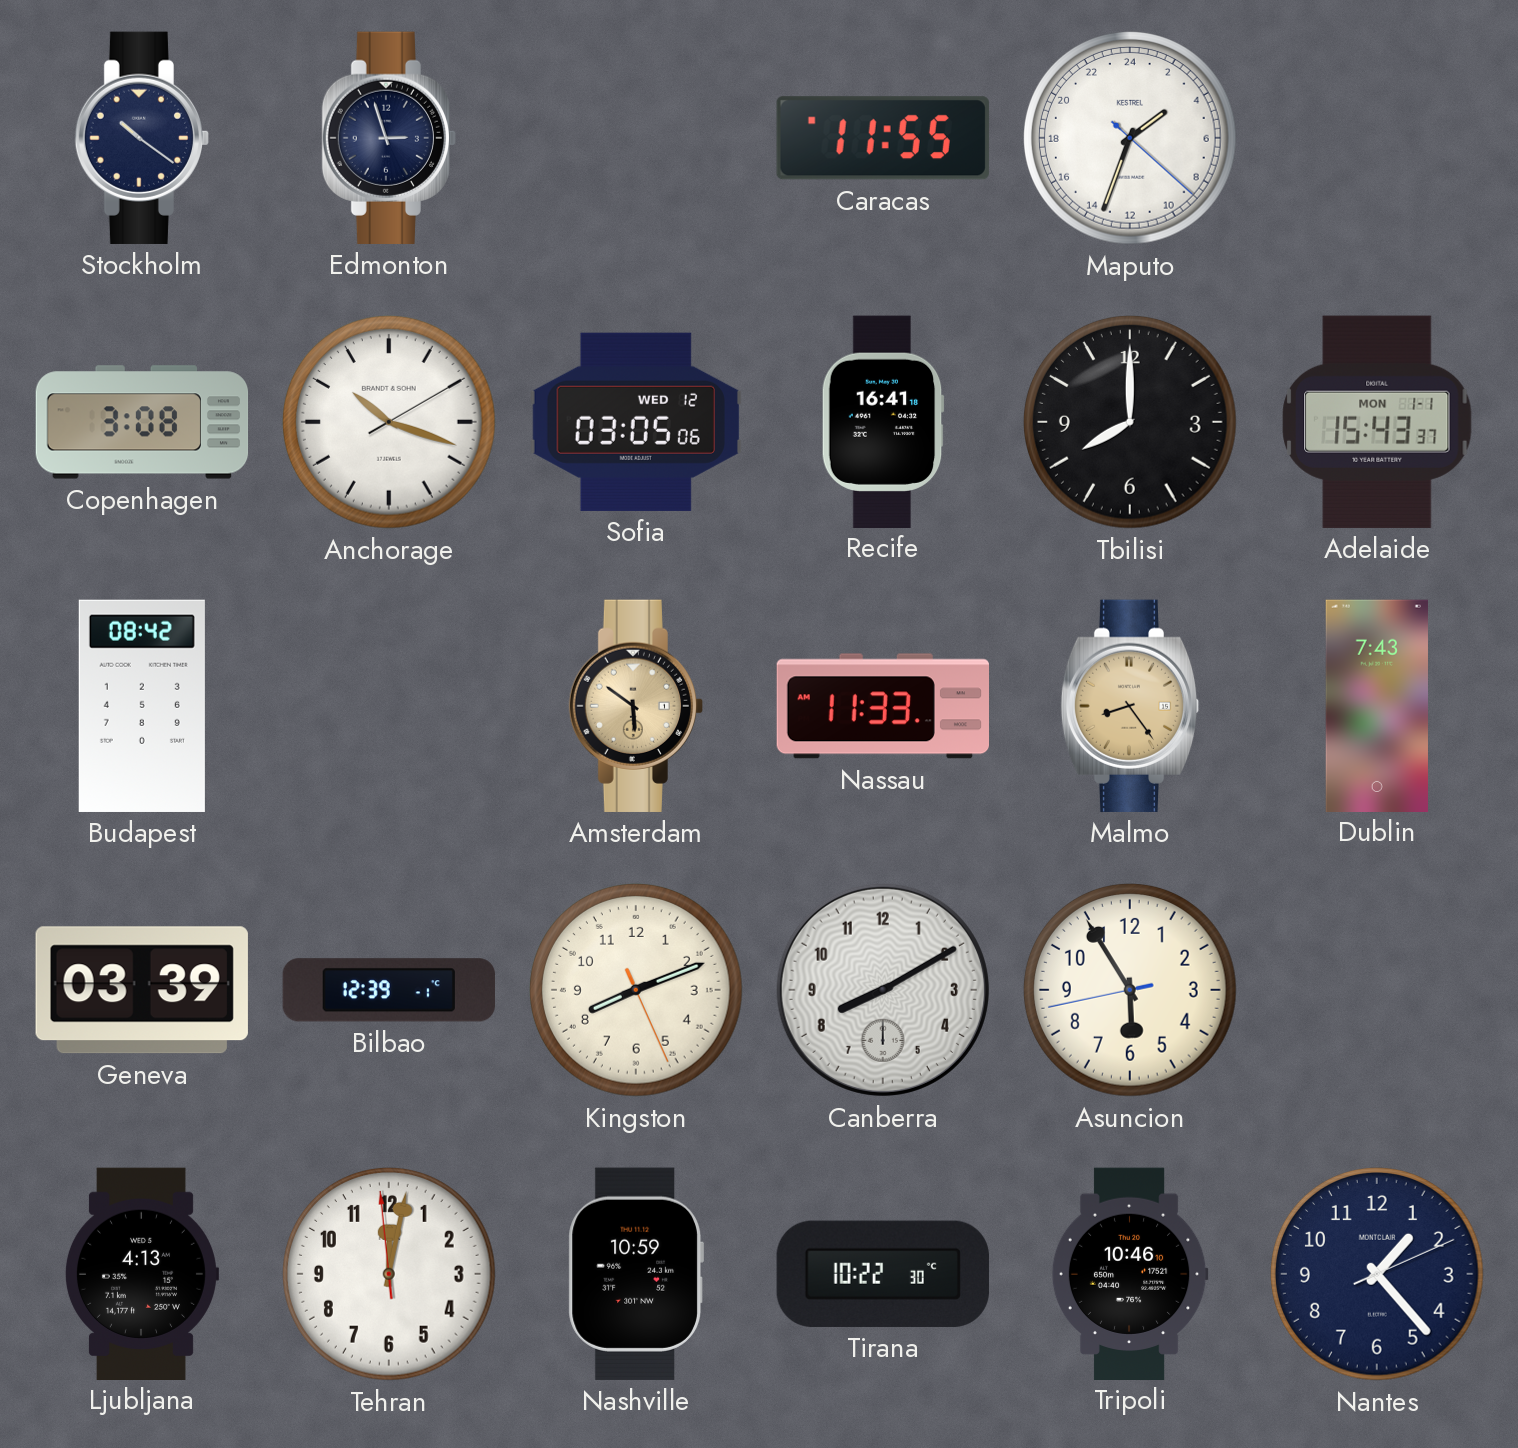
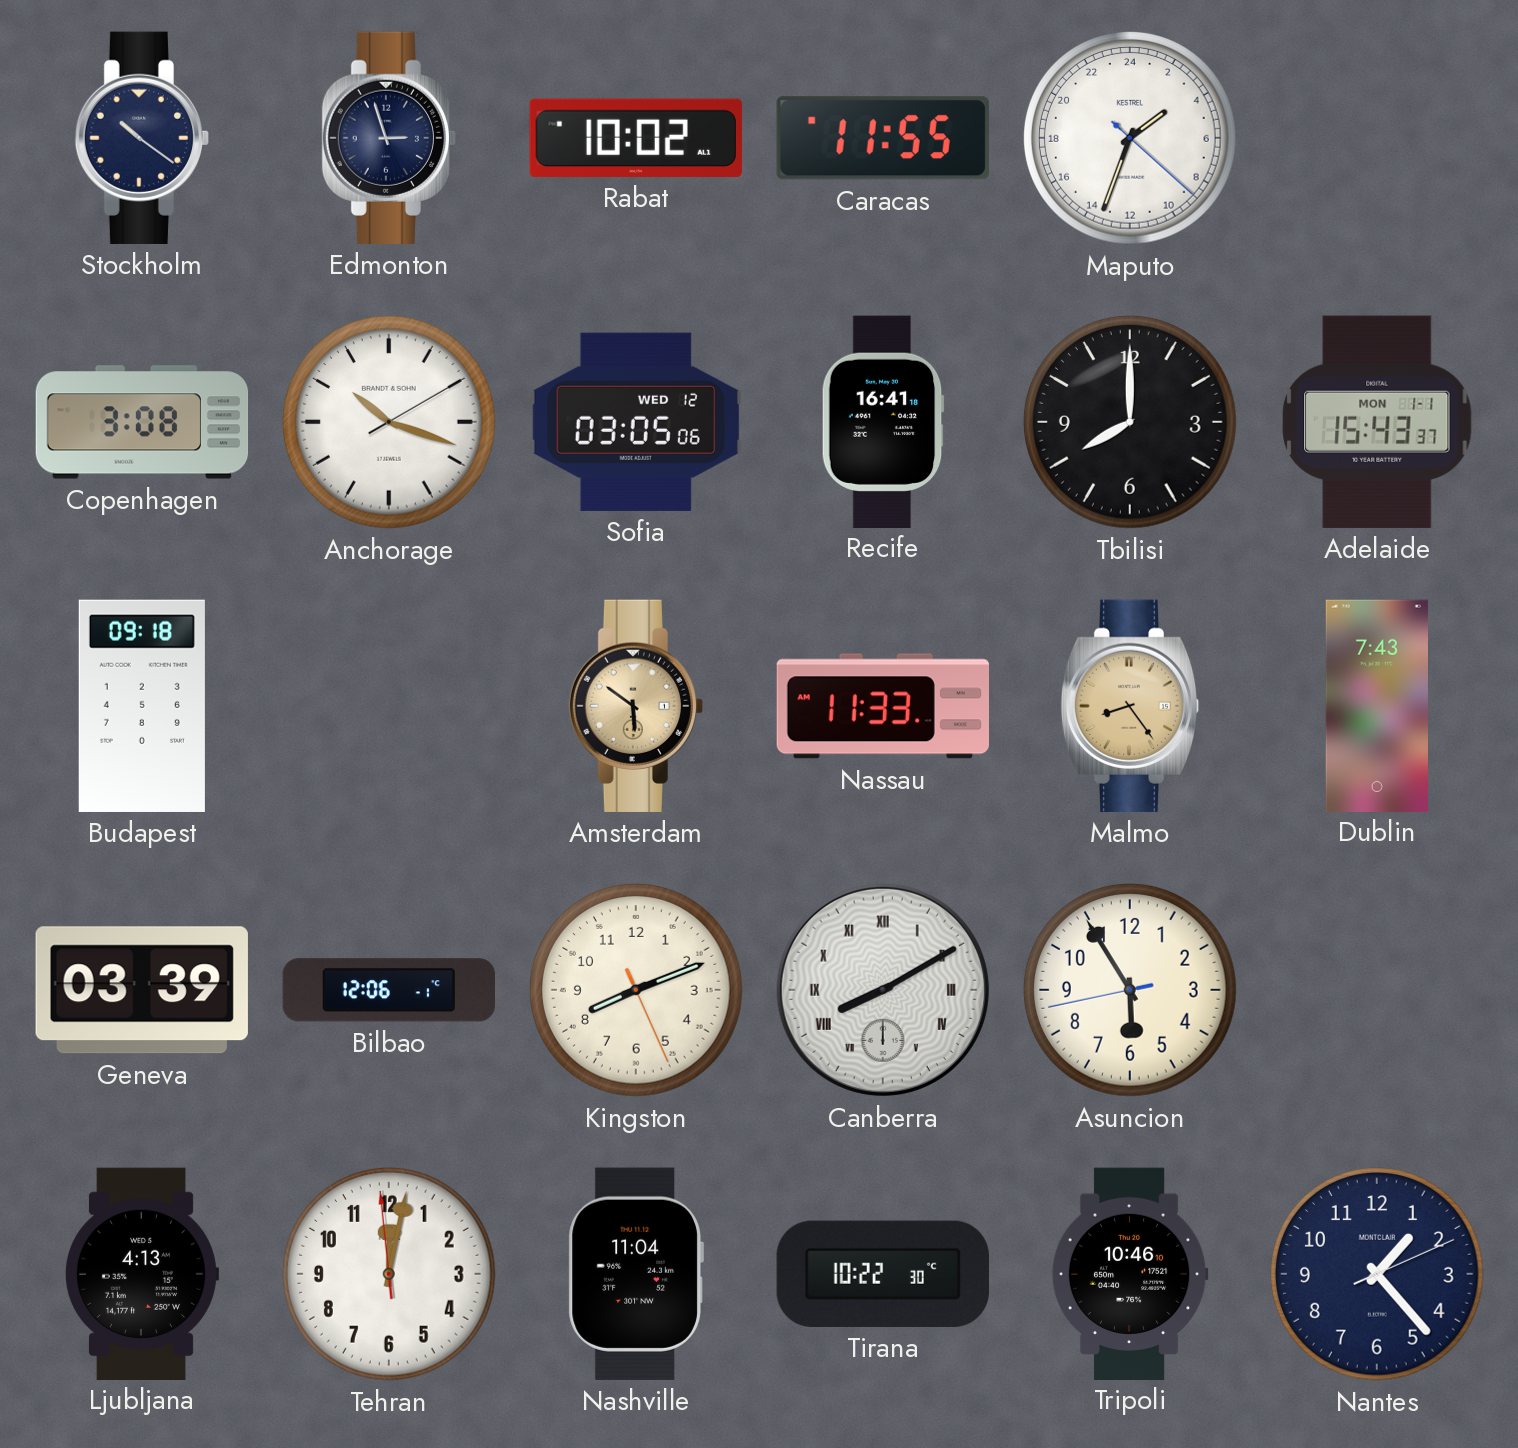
Rabat: none -> 10:02 (636, 138)
Budapest: 08:42 -> 09:18 (142, 706)
Bilbao: 12:39 -> 12:06 (389, 990)
Canberra numerals: Arabic -> Roman (883, 990)
Nashville: 10:59 -> 11:04 (636, 1274)
